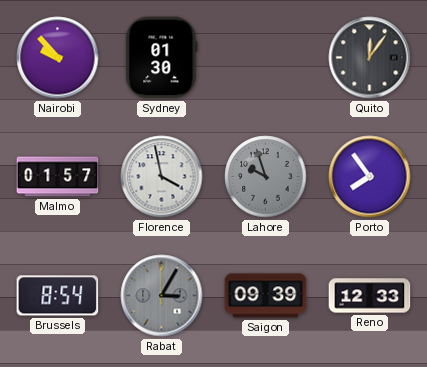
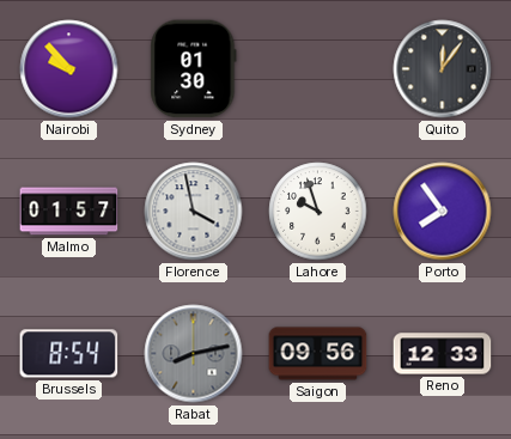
Lahore dial: grey -> white (318, 212)
Rabat: 3:05 -> 8:13 (194, 354)
Saigon: 09:39 -> 09:56 (318, 354)
